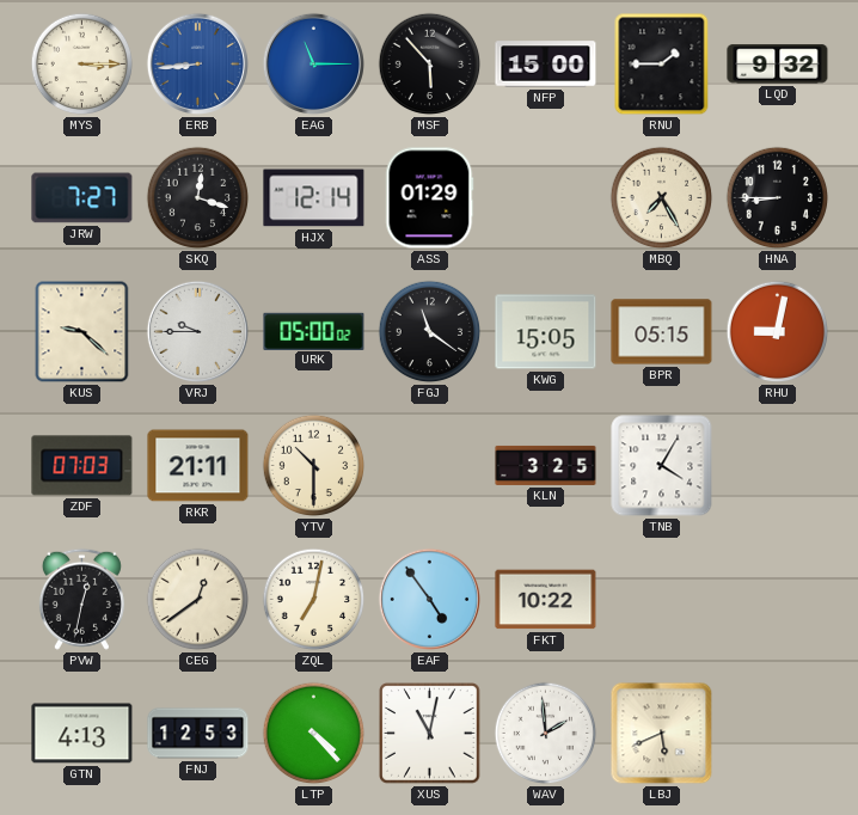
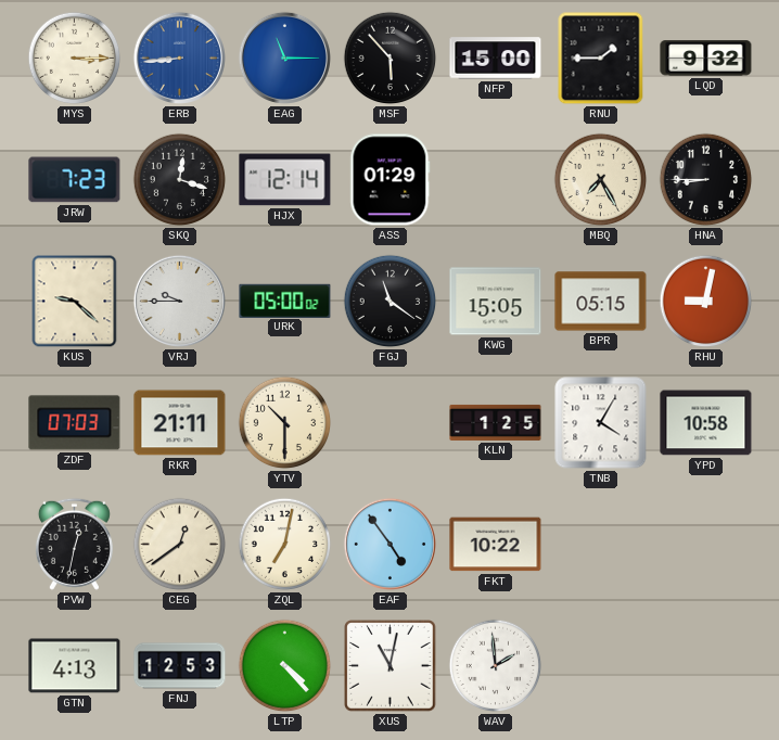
JRW: 7:27 -> 7:23 (75, 180)
KLN: 3:25 -> 1:25 (496, 422)
YPD: none -> 10:58 (706, 423)
LBJ: 5:41 -> none (662, 734)
